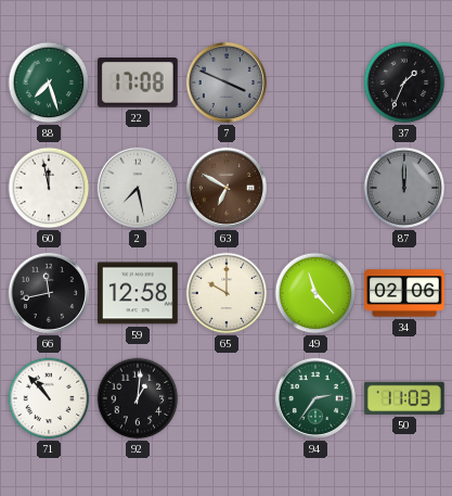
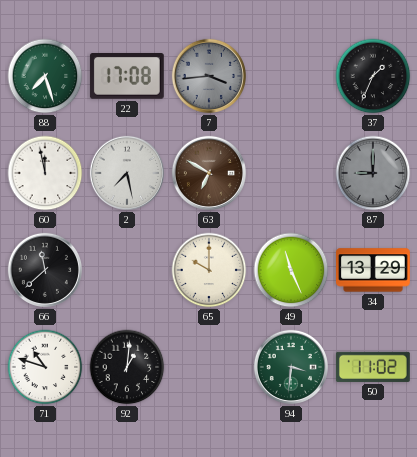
7: 3:49 -> 3:44 (209, 76)
87: 12:00 -> 9:00 (373, 173)
66: 11:43 -> 11:38 (45, 270)
59: 12:58 -> none (139, 293)
49: 11:23 -> 11:26 (291, 270)
34: 02:06 -> 13:29 (374, 270)
71: 10:53 -> 10:48 (45, 367)
94: 2:36 -> 3:31 (291, 367)
50: 11:03 -> 11:02 (373, 367)
